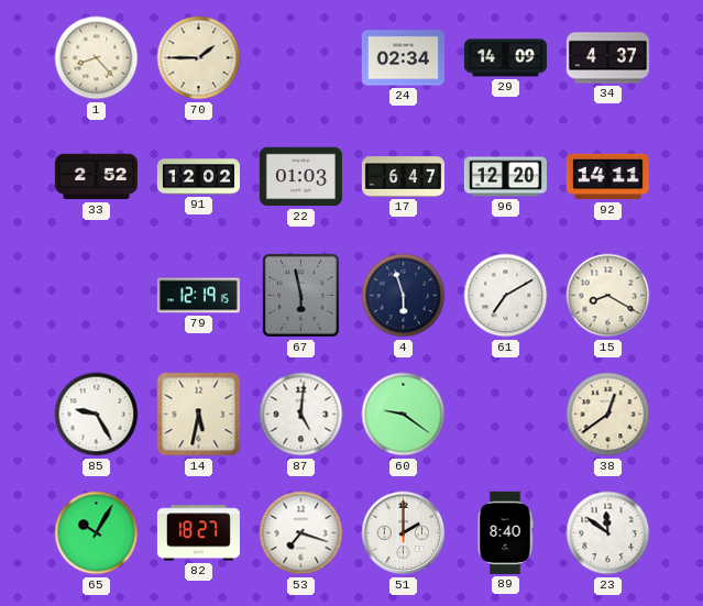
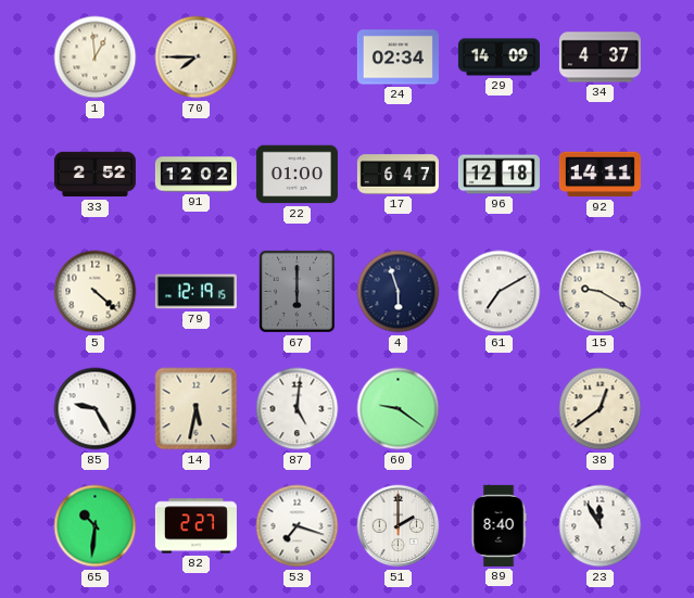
1: 8:23 -> 12:59 (96, 58)
70: 1:45 -> 7:45 (197, 58)
22: 01:03 -> 01:00 (296, 175)
96: 12:20 -> 12:18 (499, 175)
5: none -> 4:22 (96, 292)
67: 5:58 -> 6:00 (296, 292)
15: 8:20 -> 9:20 (601, 292)
65: 10:05 -> 10:31 (96, 526)
82: 18:27 -> 2:27 (195, 526)
23: 11:51 -> 11:55 (601, 526)
